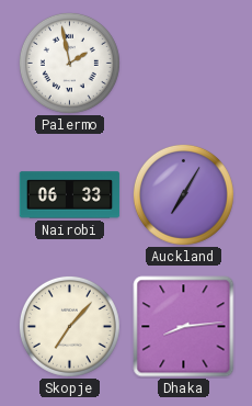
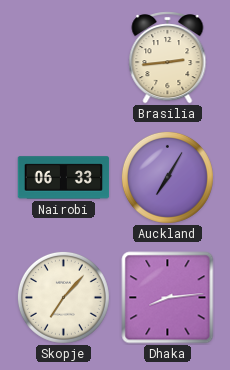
Palermo: 1:58 -> none (69, 63)
Brasilia: none -> 2:44 (168, 58)
